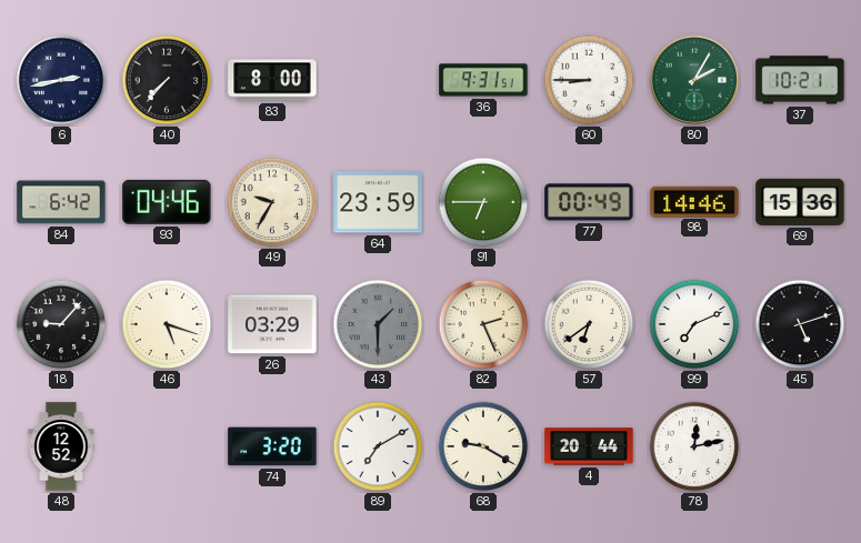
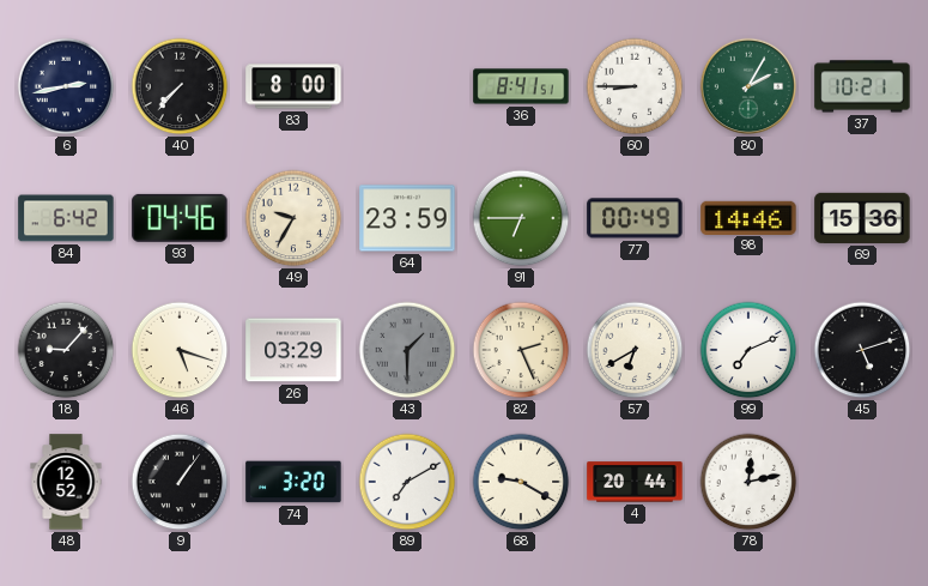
36: 9:31 -> 8:41 (521, 86)
57: 6:39 -> 6:40 (635, 350)
9: none -> 1:06 (180, 482)
